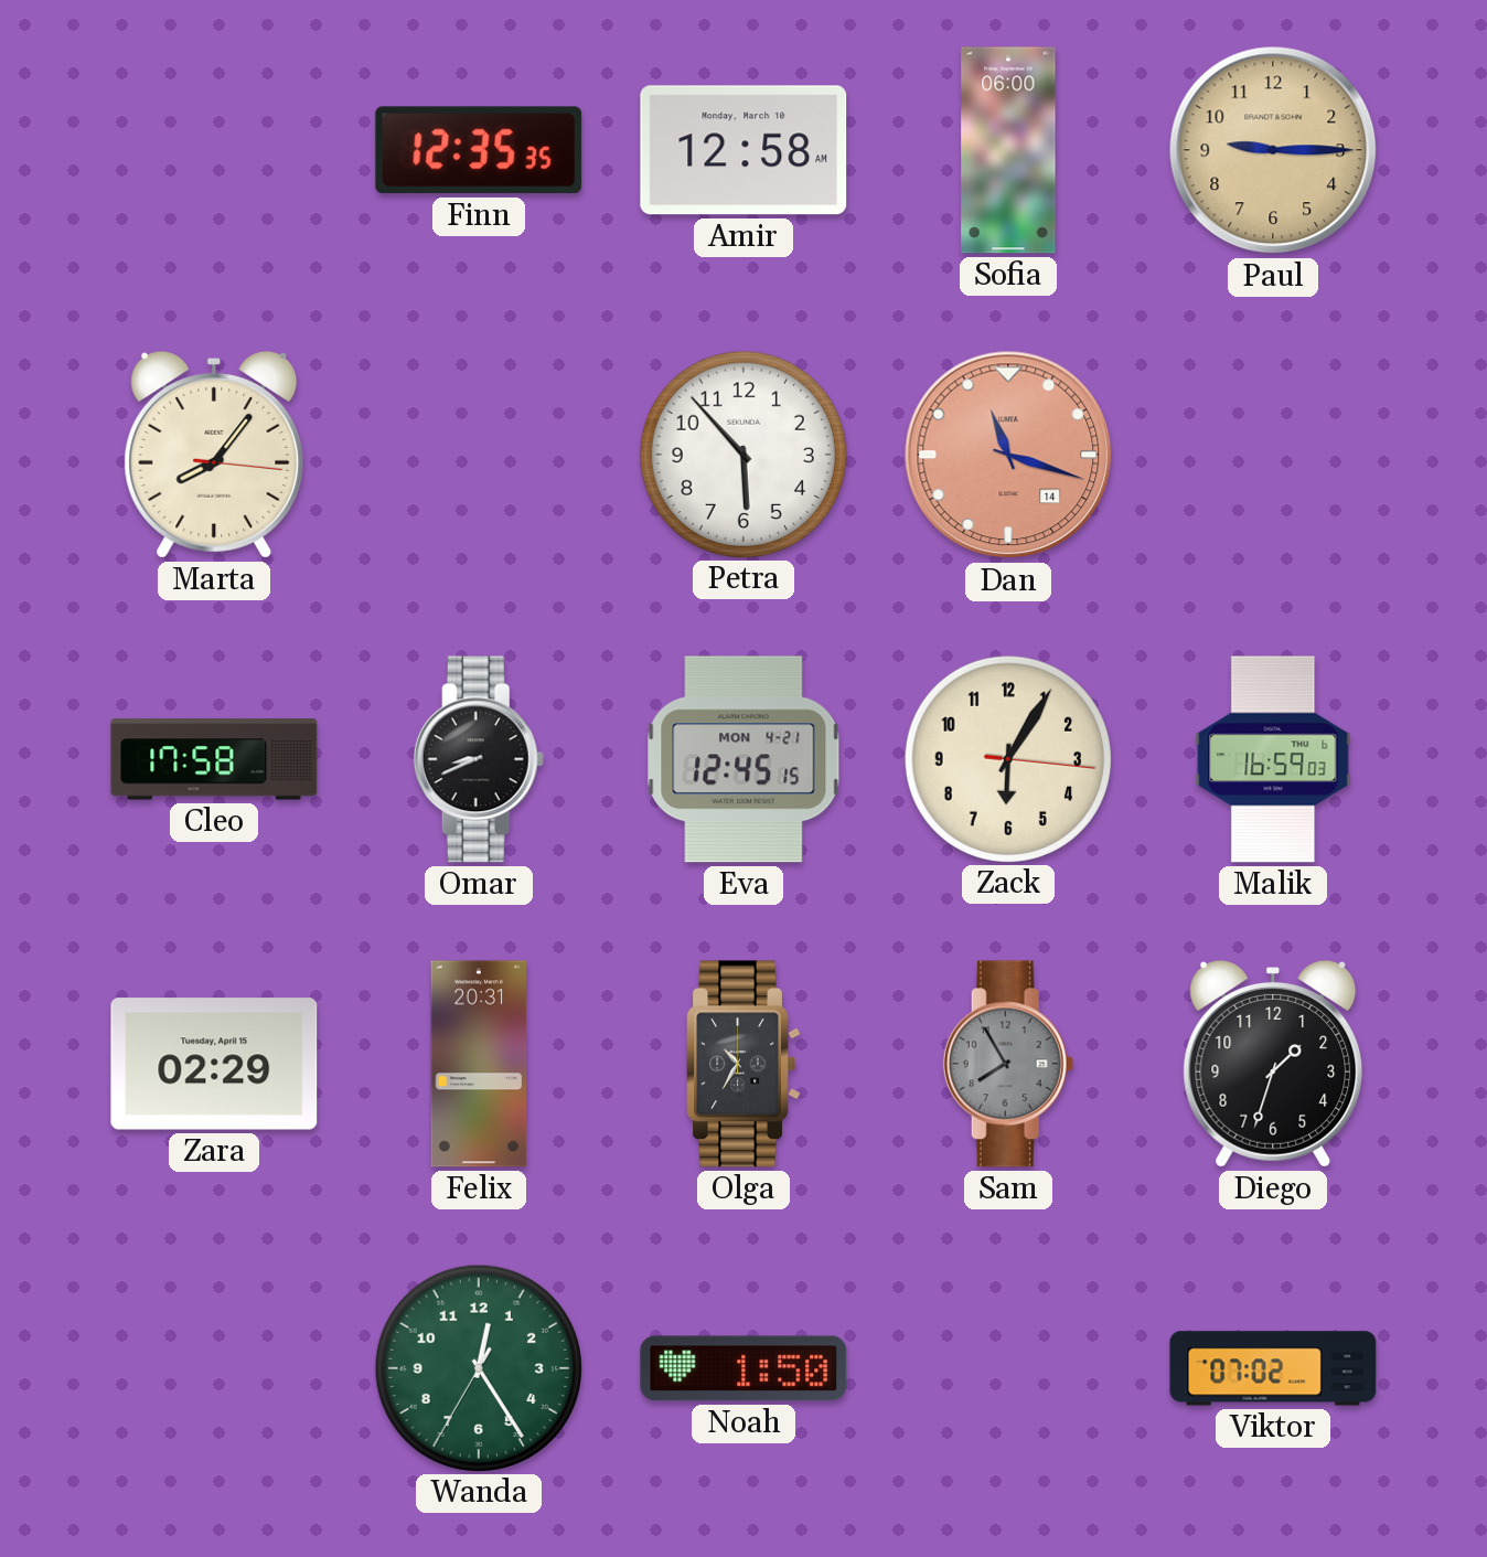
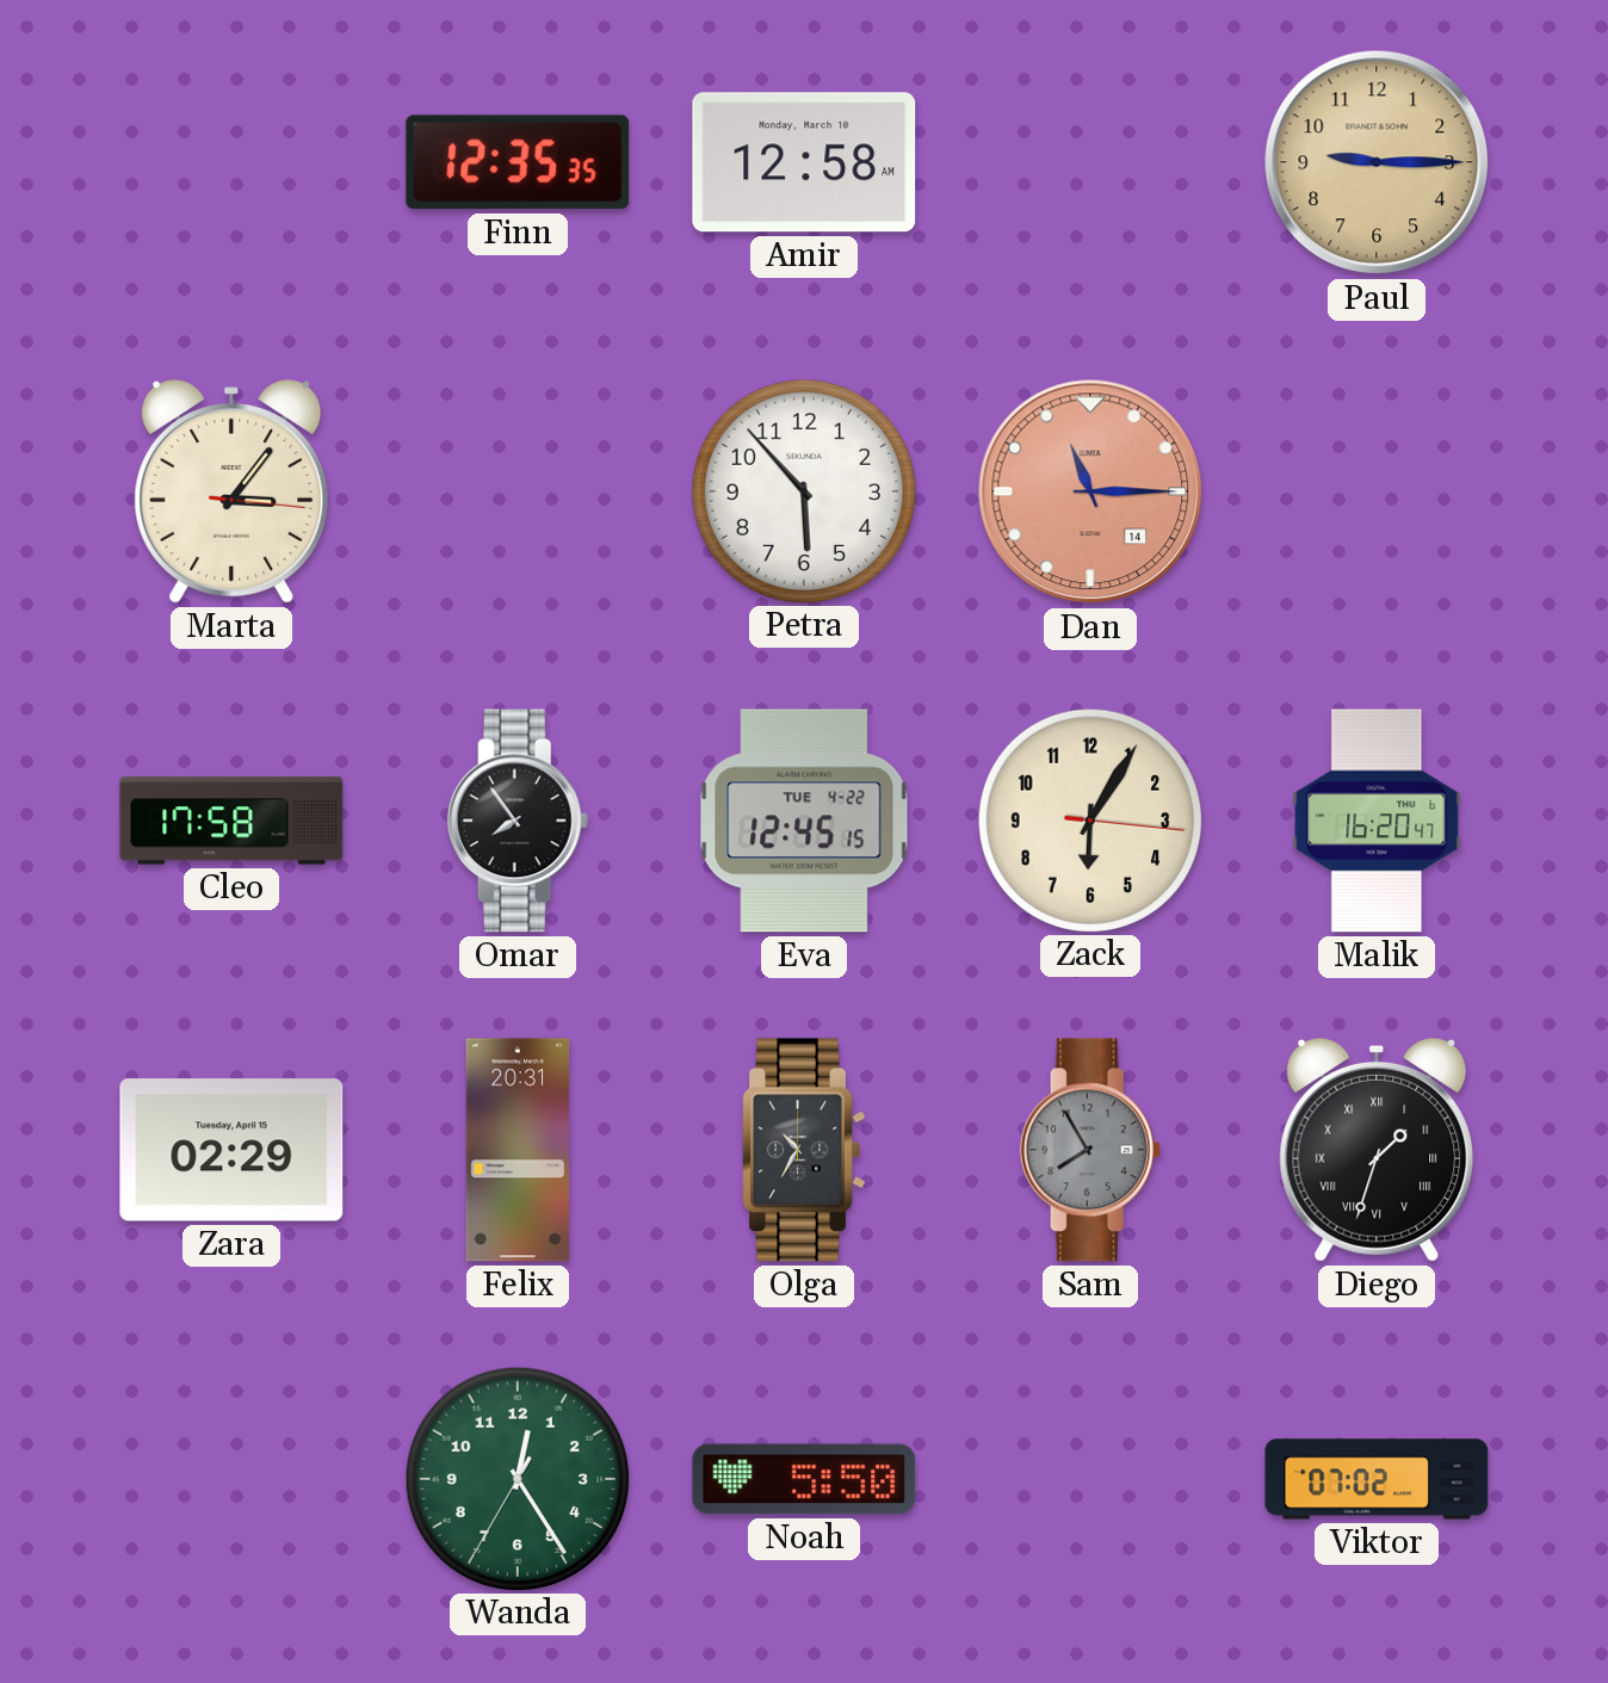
Sofia: 06:00 -> none (1008, 150)
Marta: 8:06 -> 3:06 (231, 493)
Dan: 11:18 -> 11:15 (1090, 491)
Omar: 8:41 -> 7:54 (518, 821)
Eva date: MON 4-21 -> TUE 4-22 (804, 821)
Malik: 16:59 -> 16:20 (1377, 821)
Diego numerals: Arabic -> Roman (1377, 1151)
Noah: 1:50 -> 5:50 (804, 1479)
